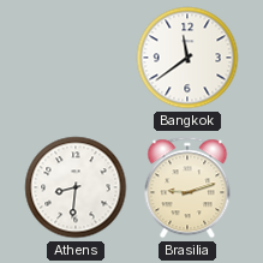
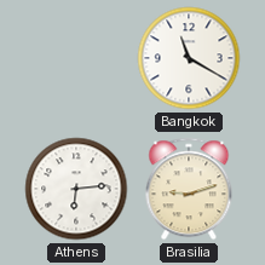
Bangkok: 11:39 -> 11:20 (189, 58)
Athens: 8:31 -> 6:14 (76, 189)
